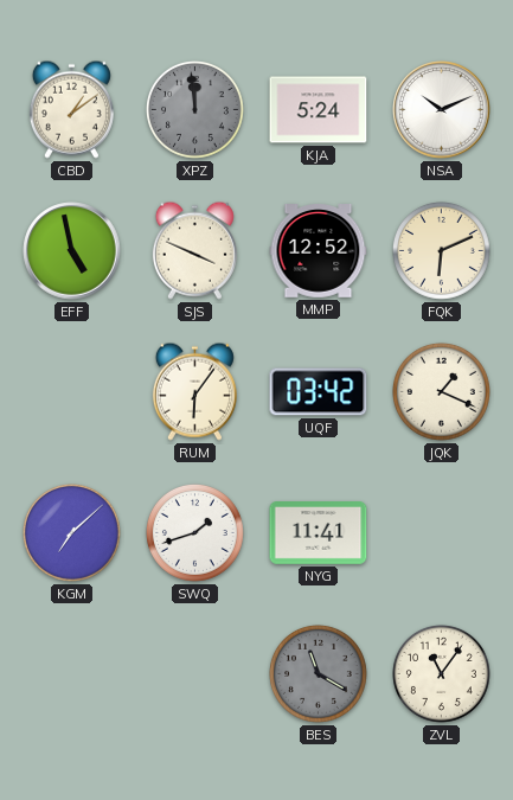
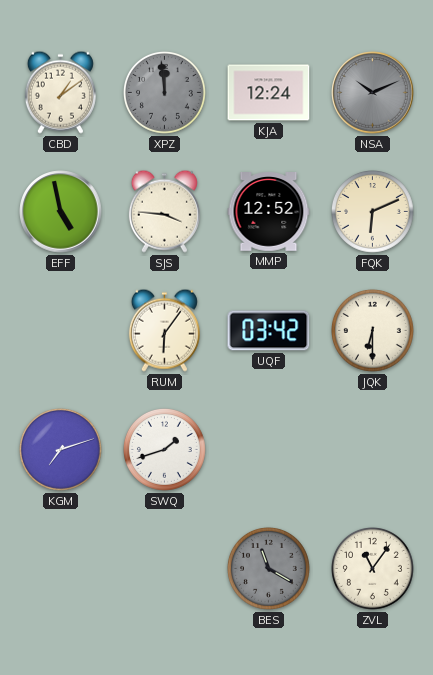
KJA: 5:24 -> 12:24 (269, 93)
NSA dial: white -> grey (373, 93)
SJS: 3:49 -> 3:46 (164, 211)
JQK: 1:19 -> 6:30 (373, 331)
KGM: 7:08 -> 7:12 (61, 450)
NYG: 11:41 -> none (319, 533)
